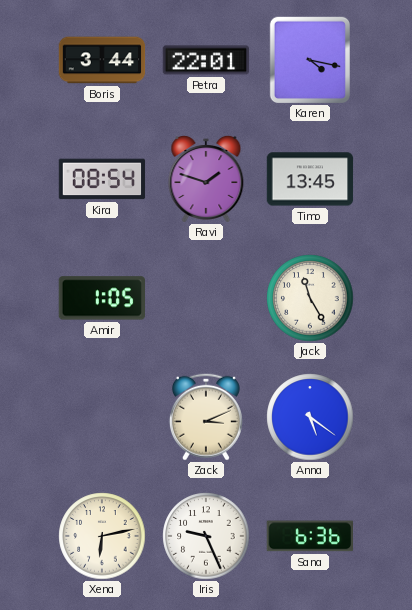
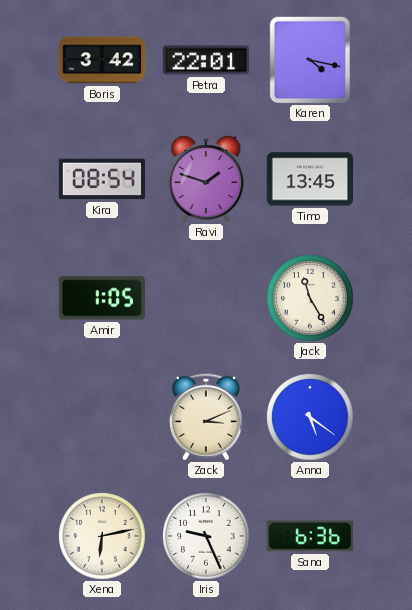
Boris: 3:44 -> 3:42 (102, 60)
